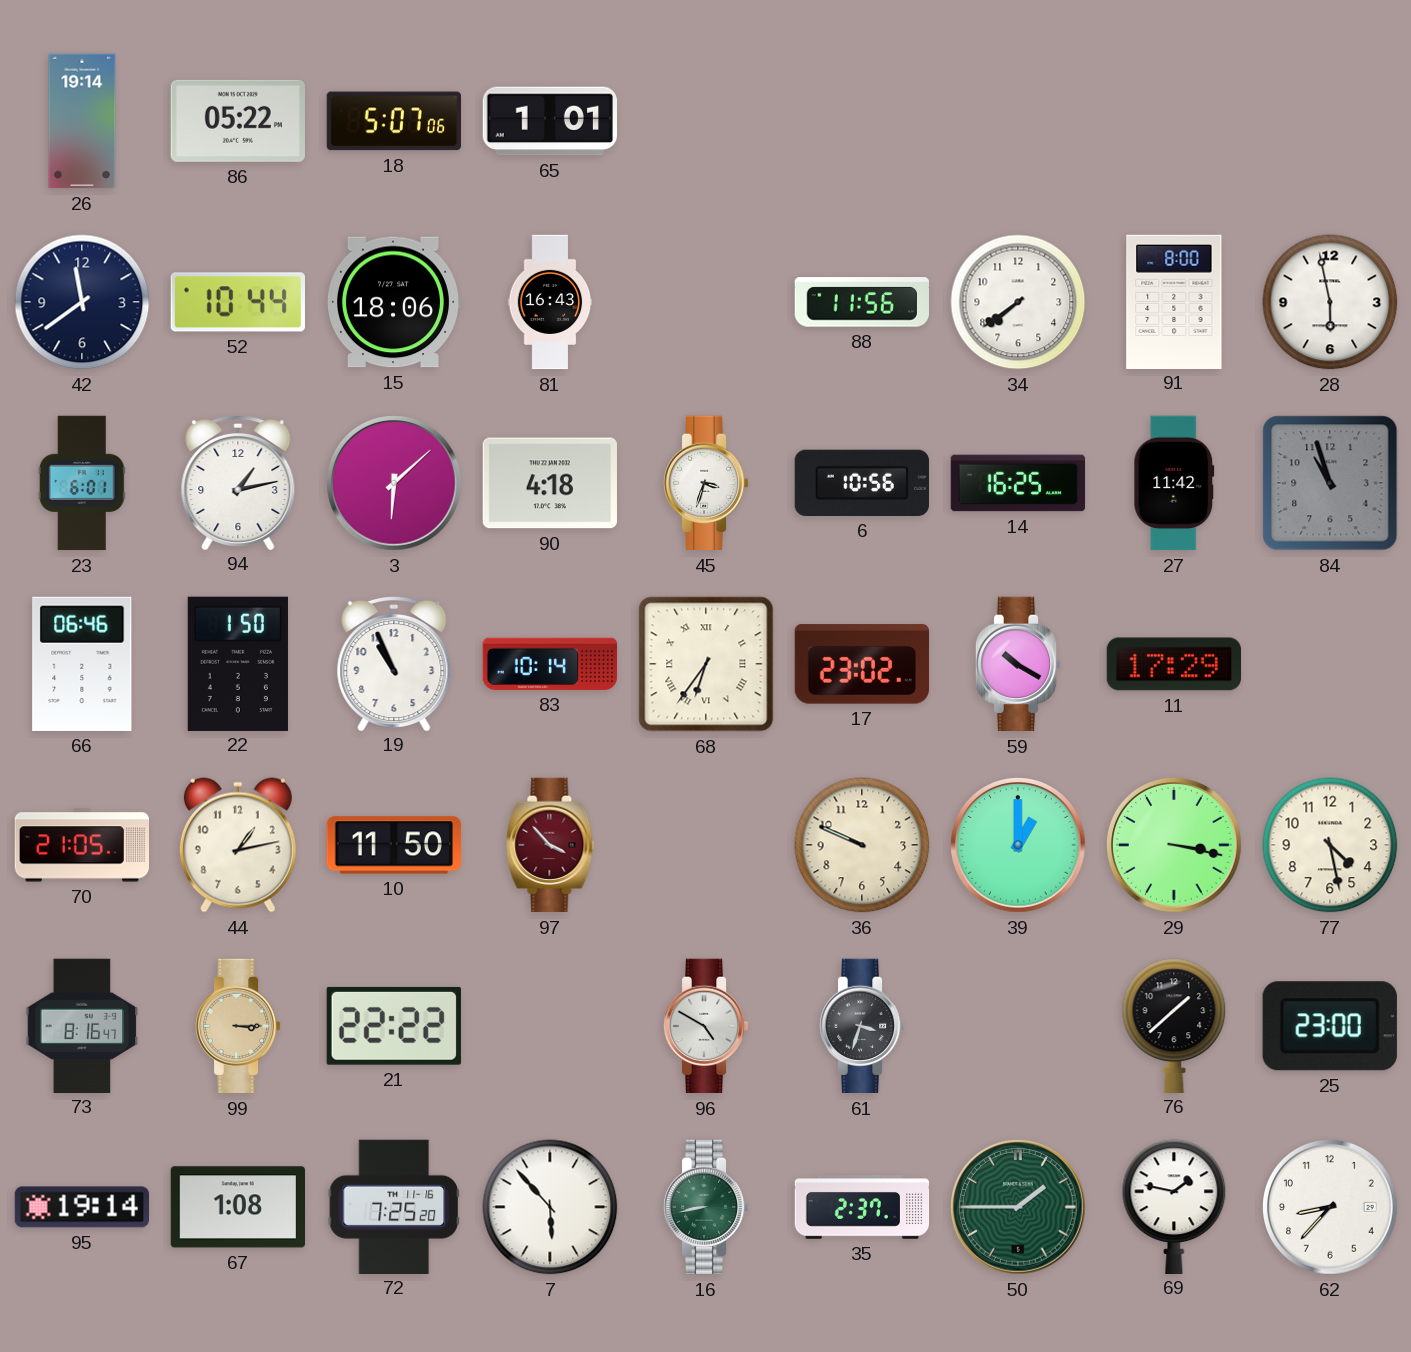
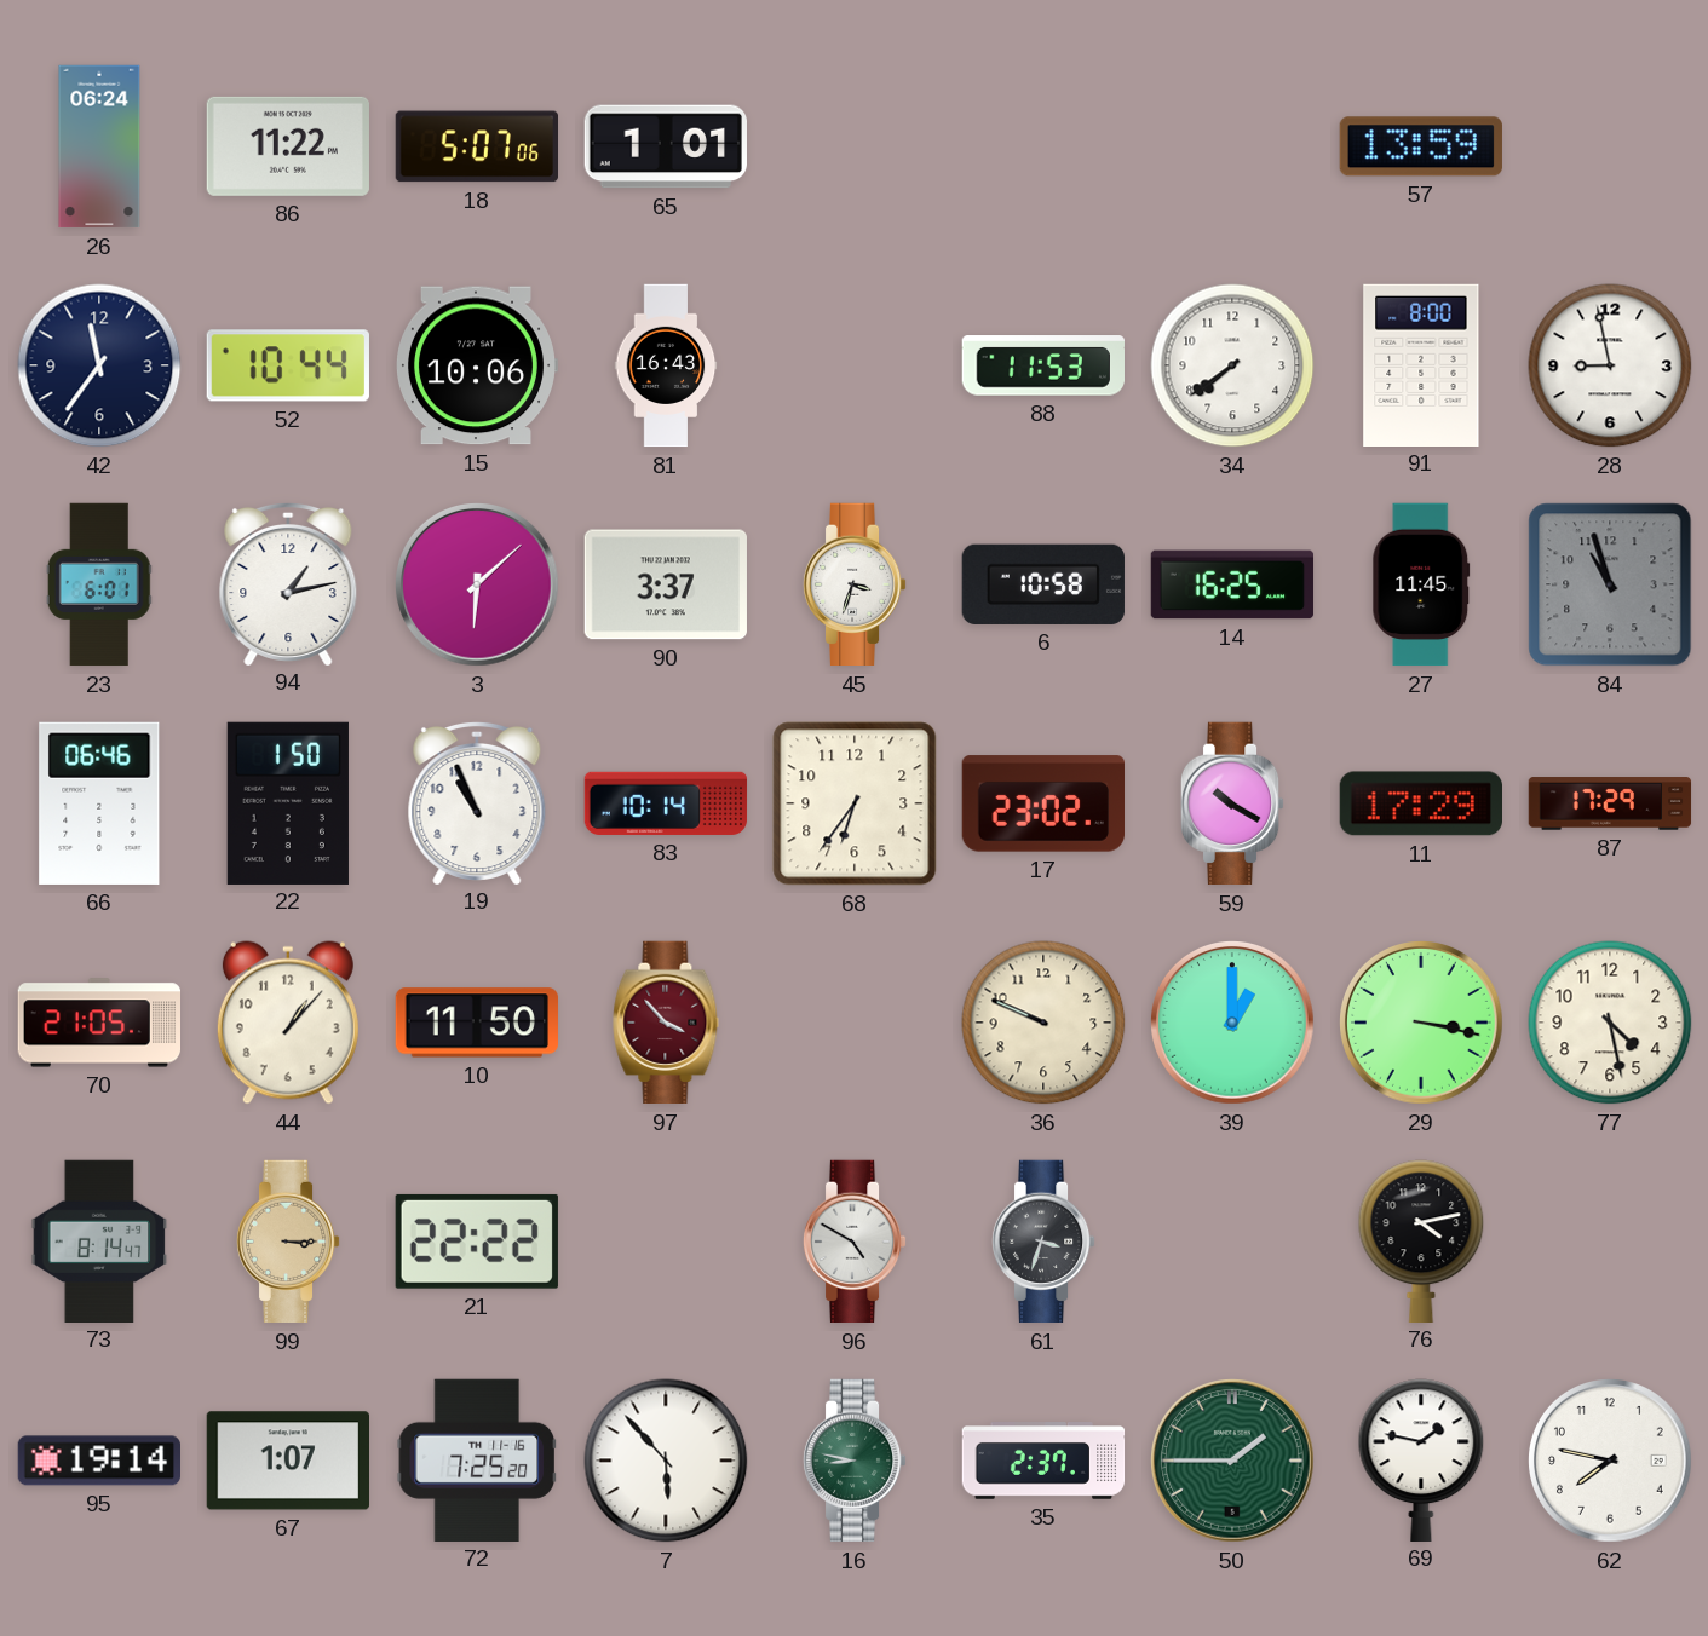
26: 19:14 -> 06:24 (99, 146)
86: 05:22 -> 11:22 (288, 146)
57: none -> 13:59 (1421, 146)
42: 11:39 -> 11:36 (99, 365)
15: 18:06 -> 10:06 (477, 365)
88: 11:56 -> 11:53 (1042, 365)
28: 5:58 -> 8:58 (1610, 365)
90: 4:18 -> 3:37 (666, 584)
6: 10:56 -> 10:58 (1043, 584)
27: 11:42 -> 11:45 (1421, 584)
68 numerals: Roman -> Arabic (855, 803)
87: none -> 17:29 (1610, 803)
44: 1:13 -> 1:07 (288, 1023)
73: 8:16 -> 8:14 (99, 1240)
76: 1:38 -> 4:13 (1421, 1240)
25: 23:00 -> none (1330, 1026)
67: 1:08 -> 1:07 (287, 1461)
16: 8:43 -> 8:47 (855, 1461)
62: 8:37 -> 7:47 (1611, 1462)
